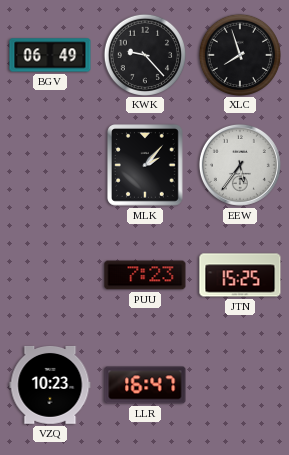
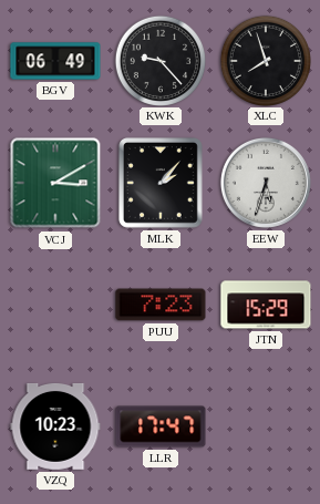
VCJ: none -> 3:10 (55, 183)
EEW: 5:36 -> 5:33 (266, 183)
JTN: 15:25 -> 15:29 (266, 305)
LLR: 16:47 -> 17:47 (161, 426)
